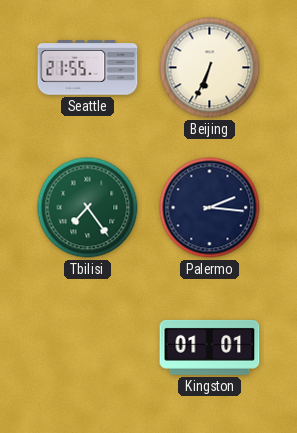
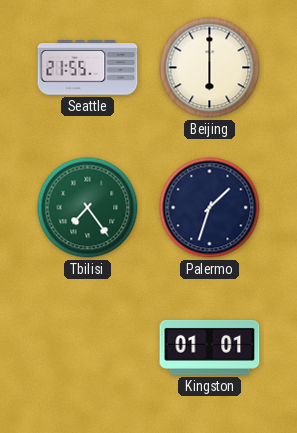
Beijing: 6:34 -> 6:00 (210, 68)
Palermo: 2:16 -> 1:33 (210, 208)
